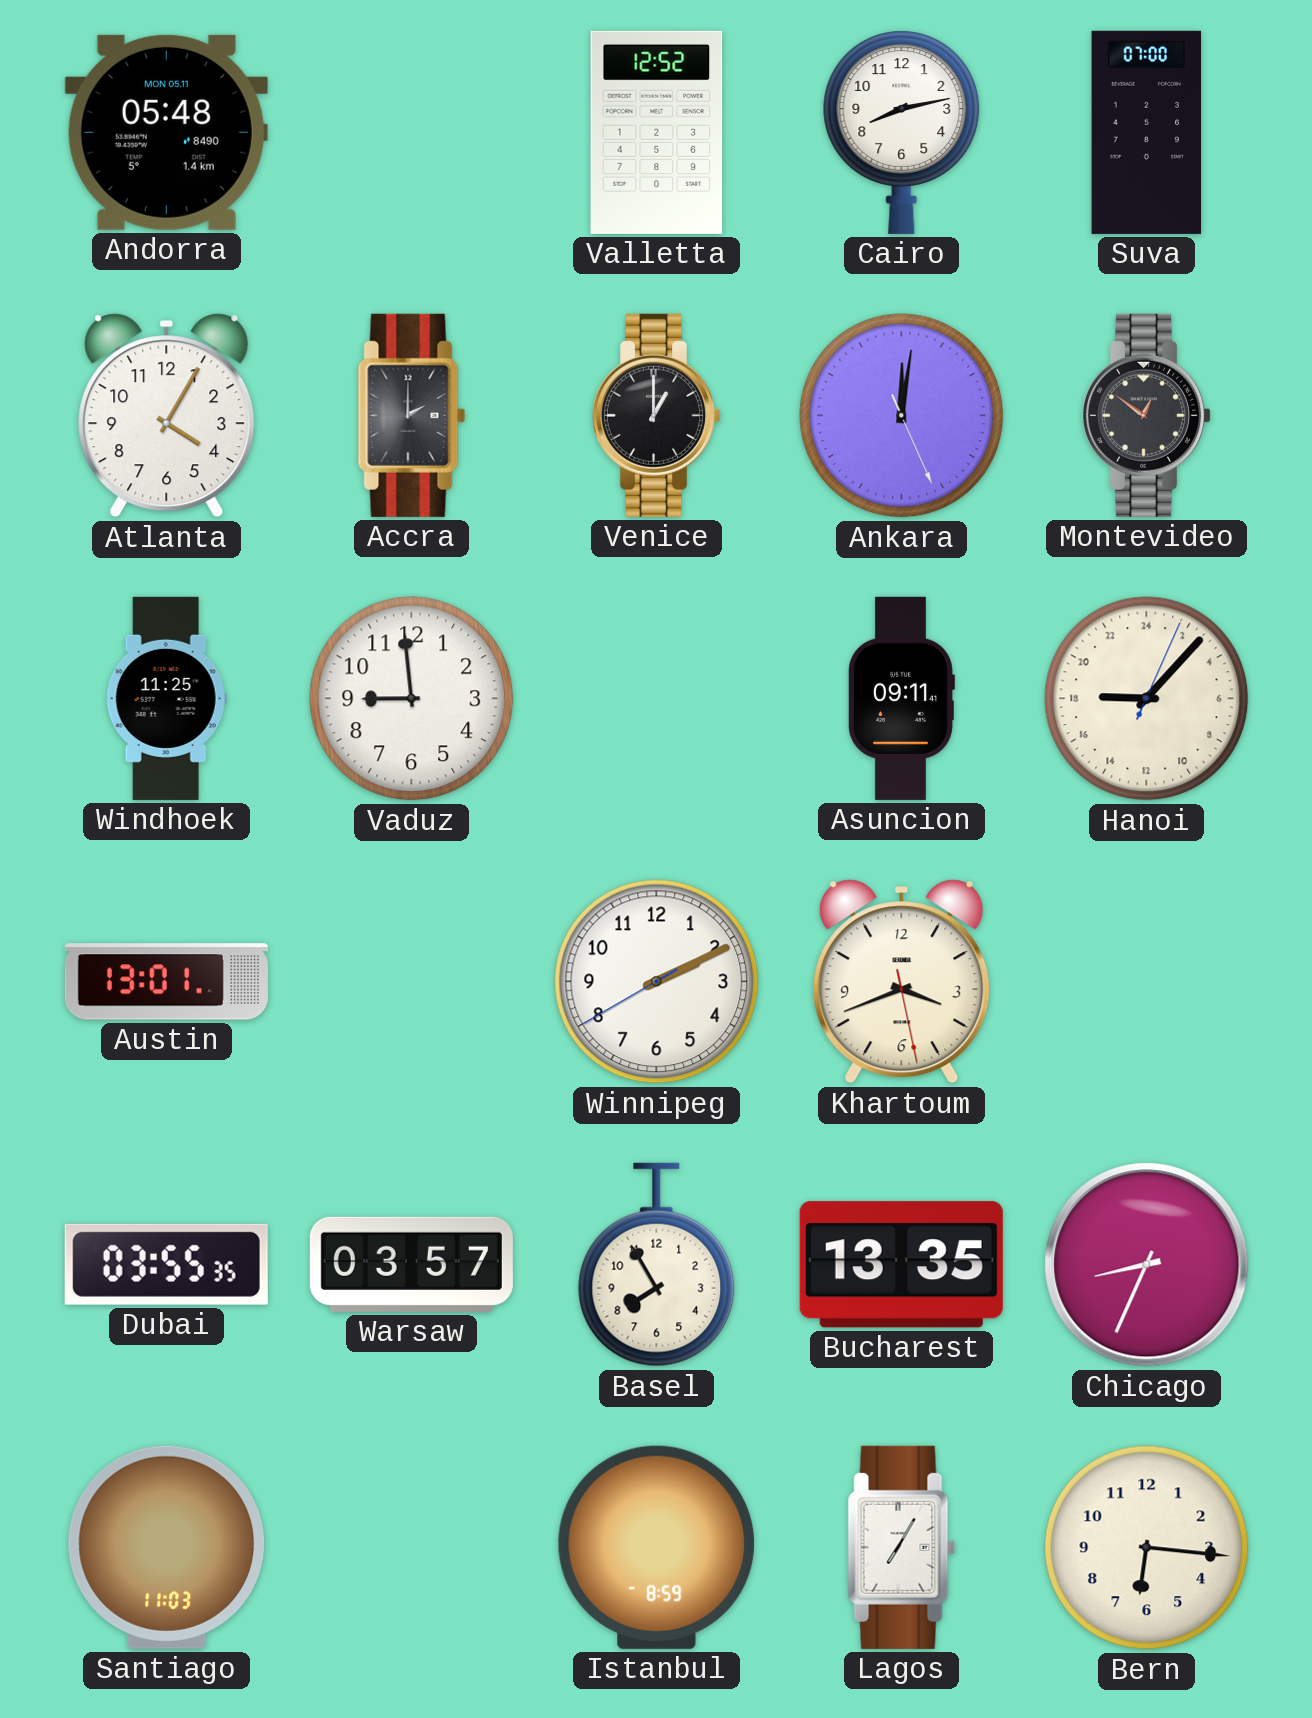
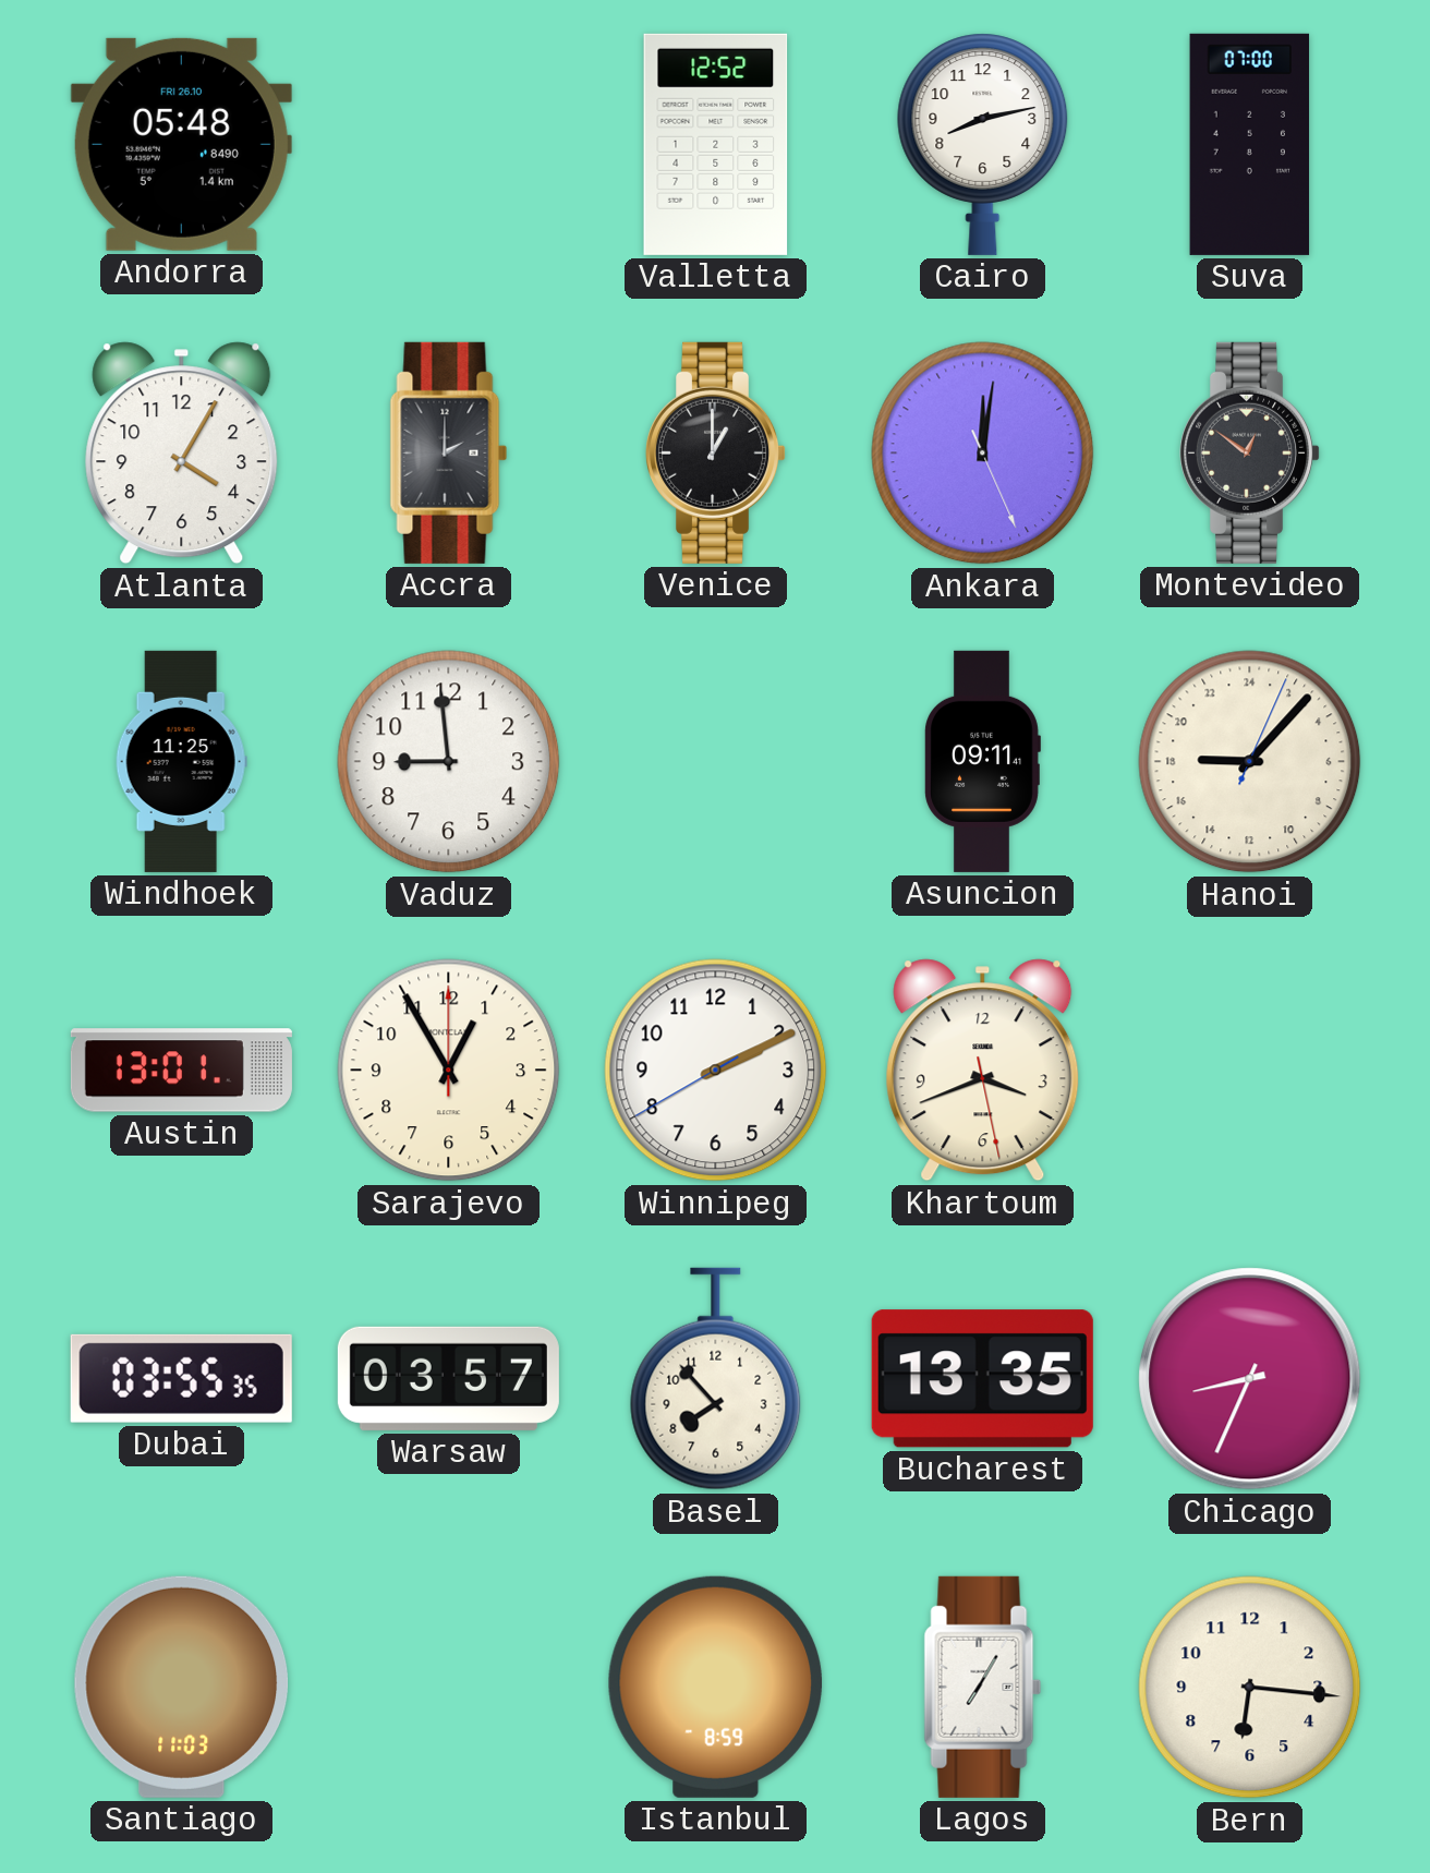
Andorra date: MON 05.11 -> FRI 26.10 (181, 144)
Sarajevo: none -> 12:55 (449, 1071)
Basel: 7:55 -> 7:53 (716, 1379)
